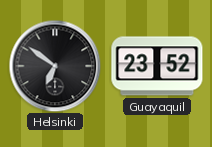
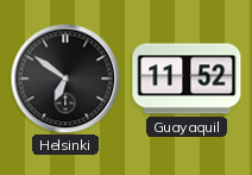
Guayaquil: 23:52 -> 11:52 (187, 79)
